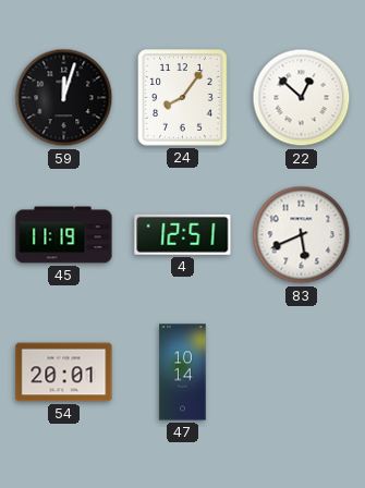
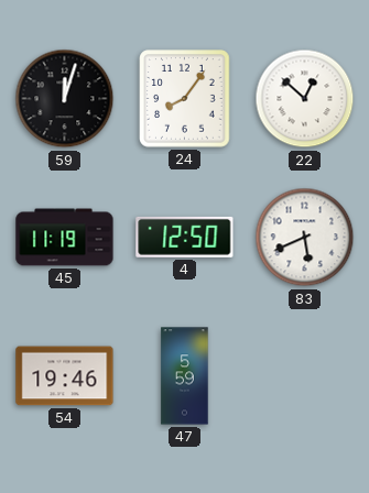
4: 12:51 -> 12:50 (185, 237)
54: 20:01 -> 19:46 (65, 376)
47: 10:14 -> 5:59 (185, 376)
